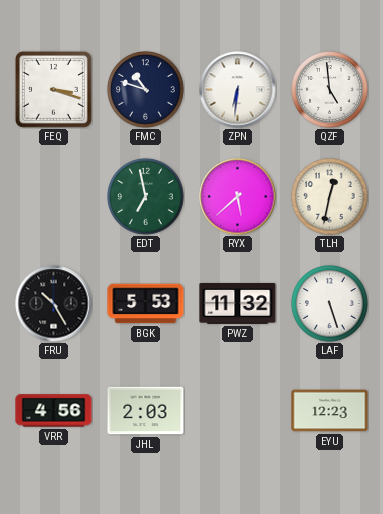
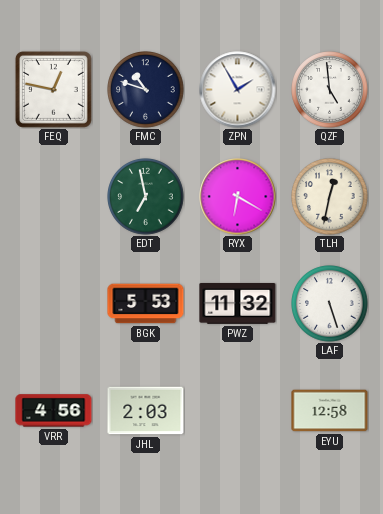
FEQ: 3:18 -> 12:47 (53, 89)
ZPN: 6:31 -> 1:55 (238, 90)
RYX: 5:38 -> 6:20 (238, 197)
FRU: 10:25 -> none (54, 304)
EYU: 12:23 -> 12:58 (330, 411)
